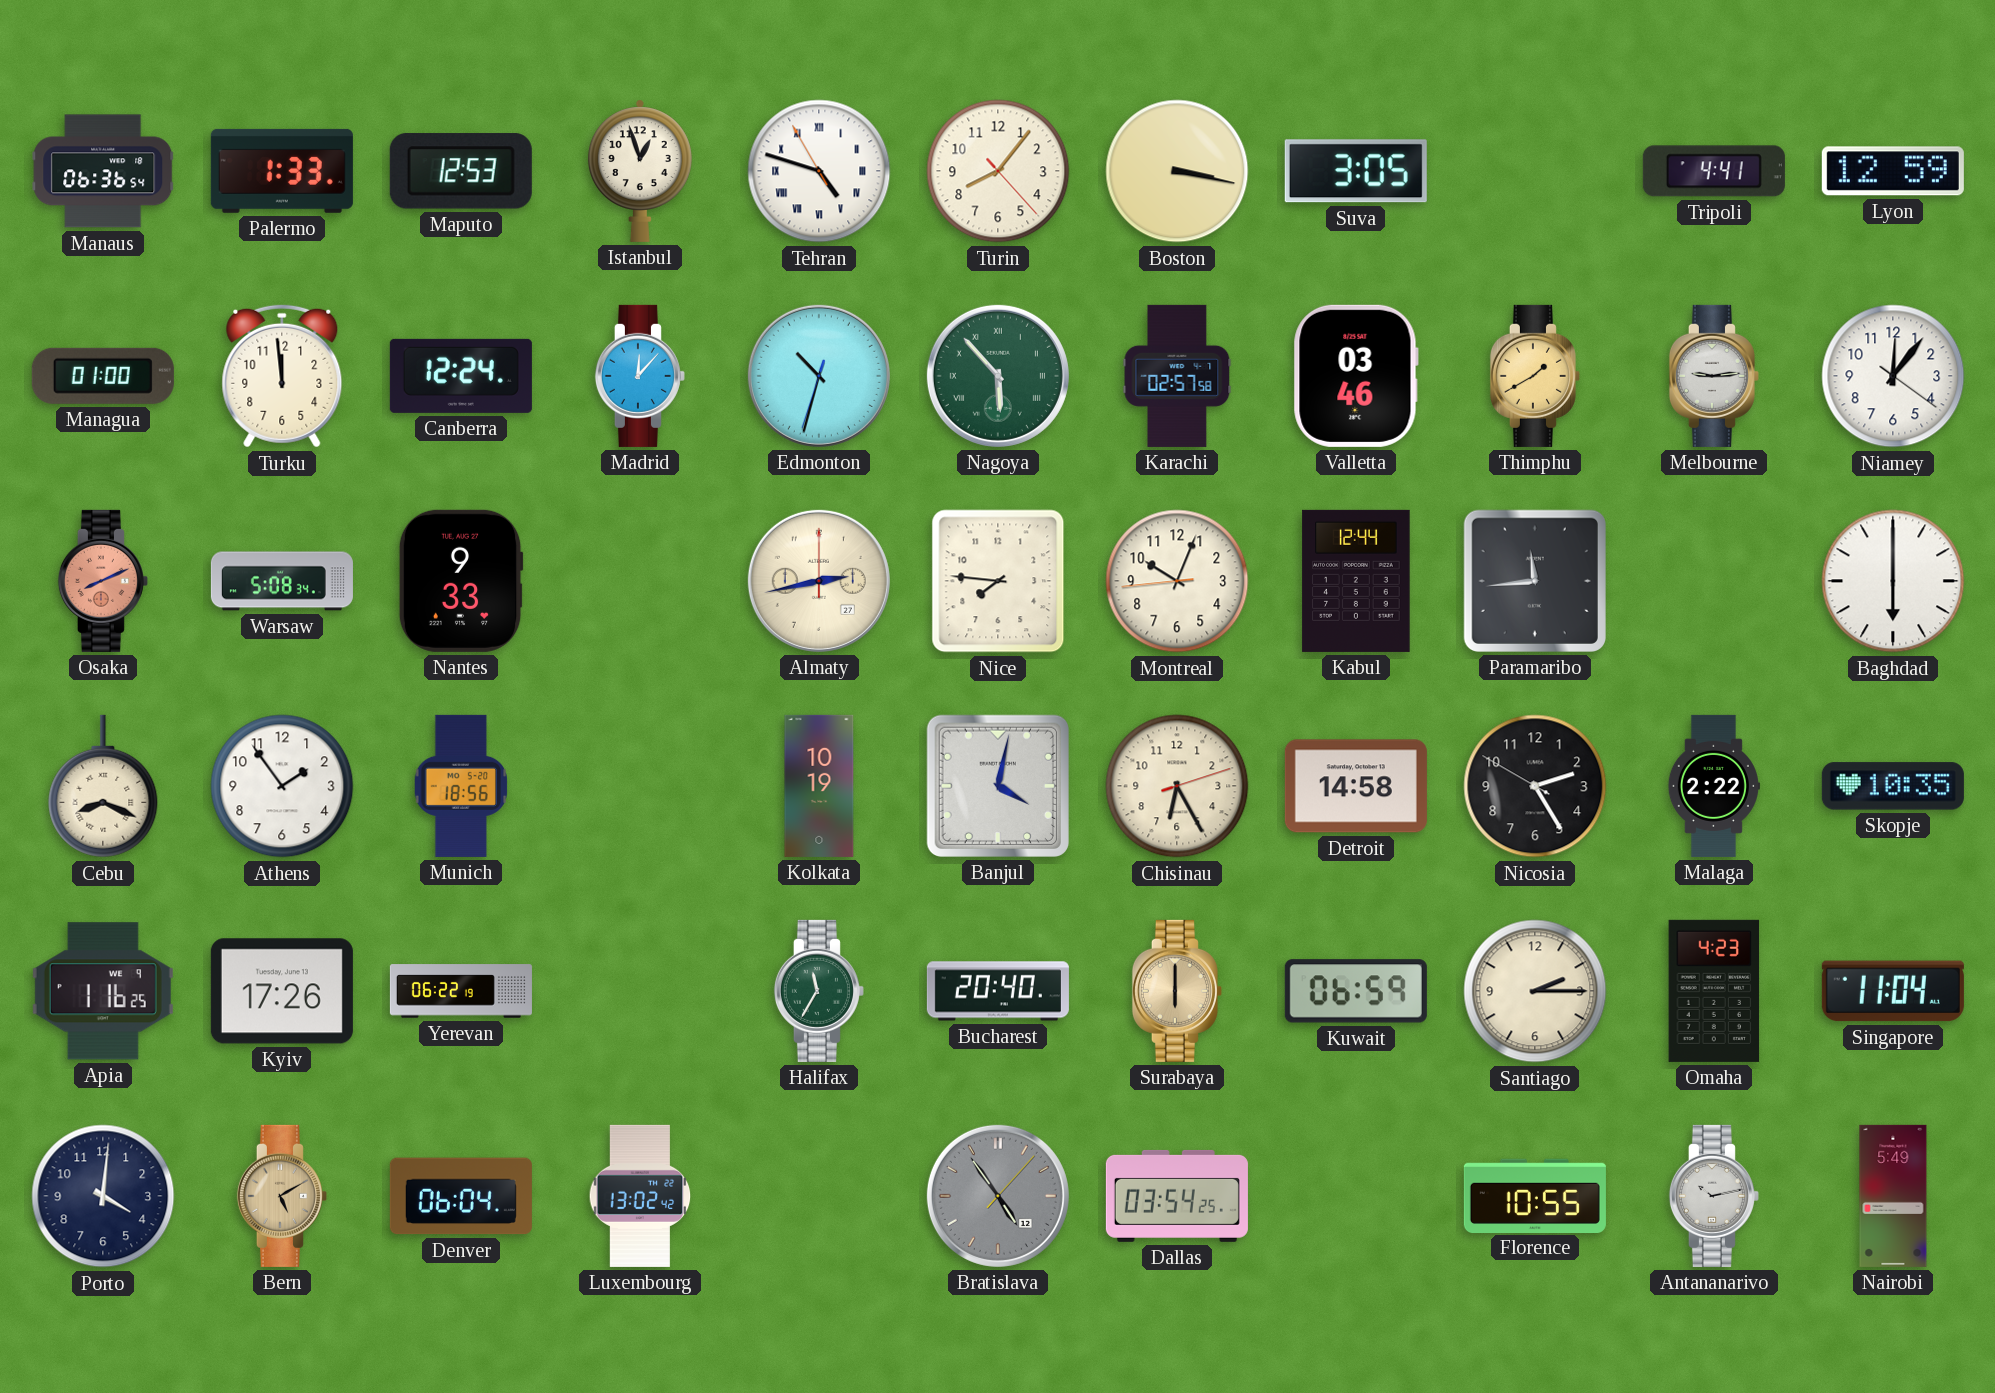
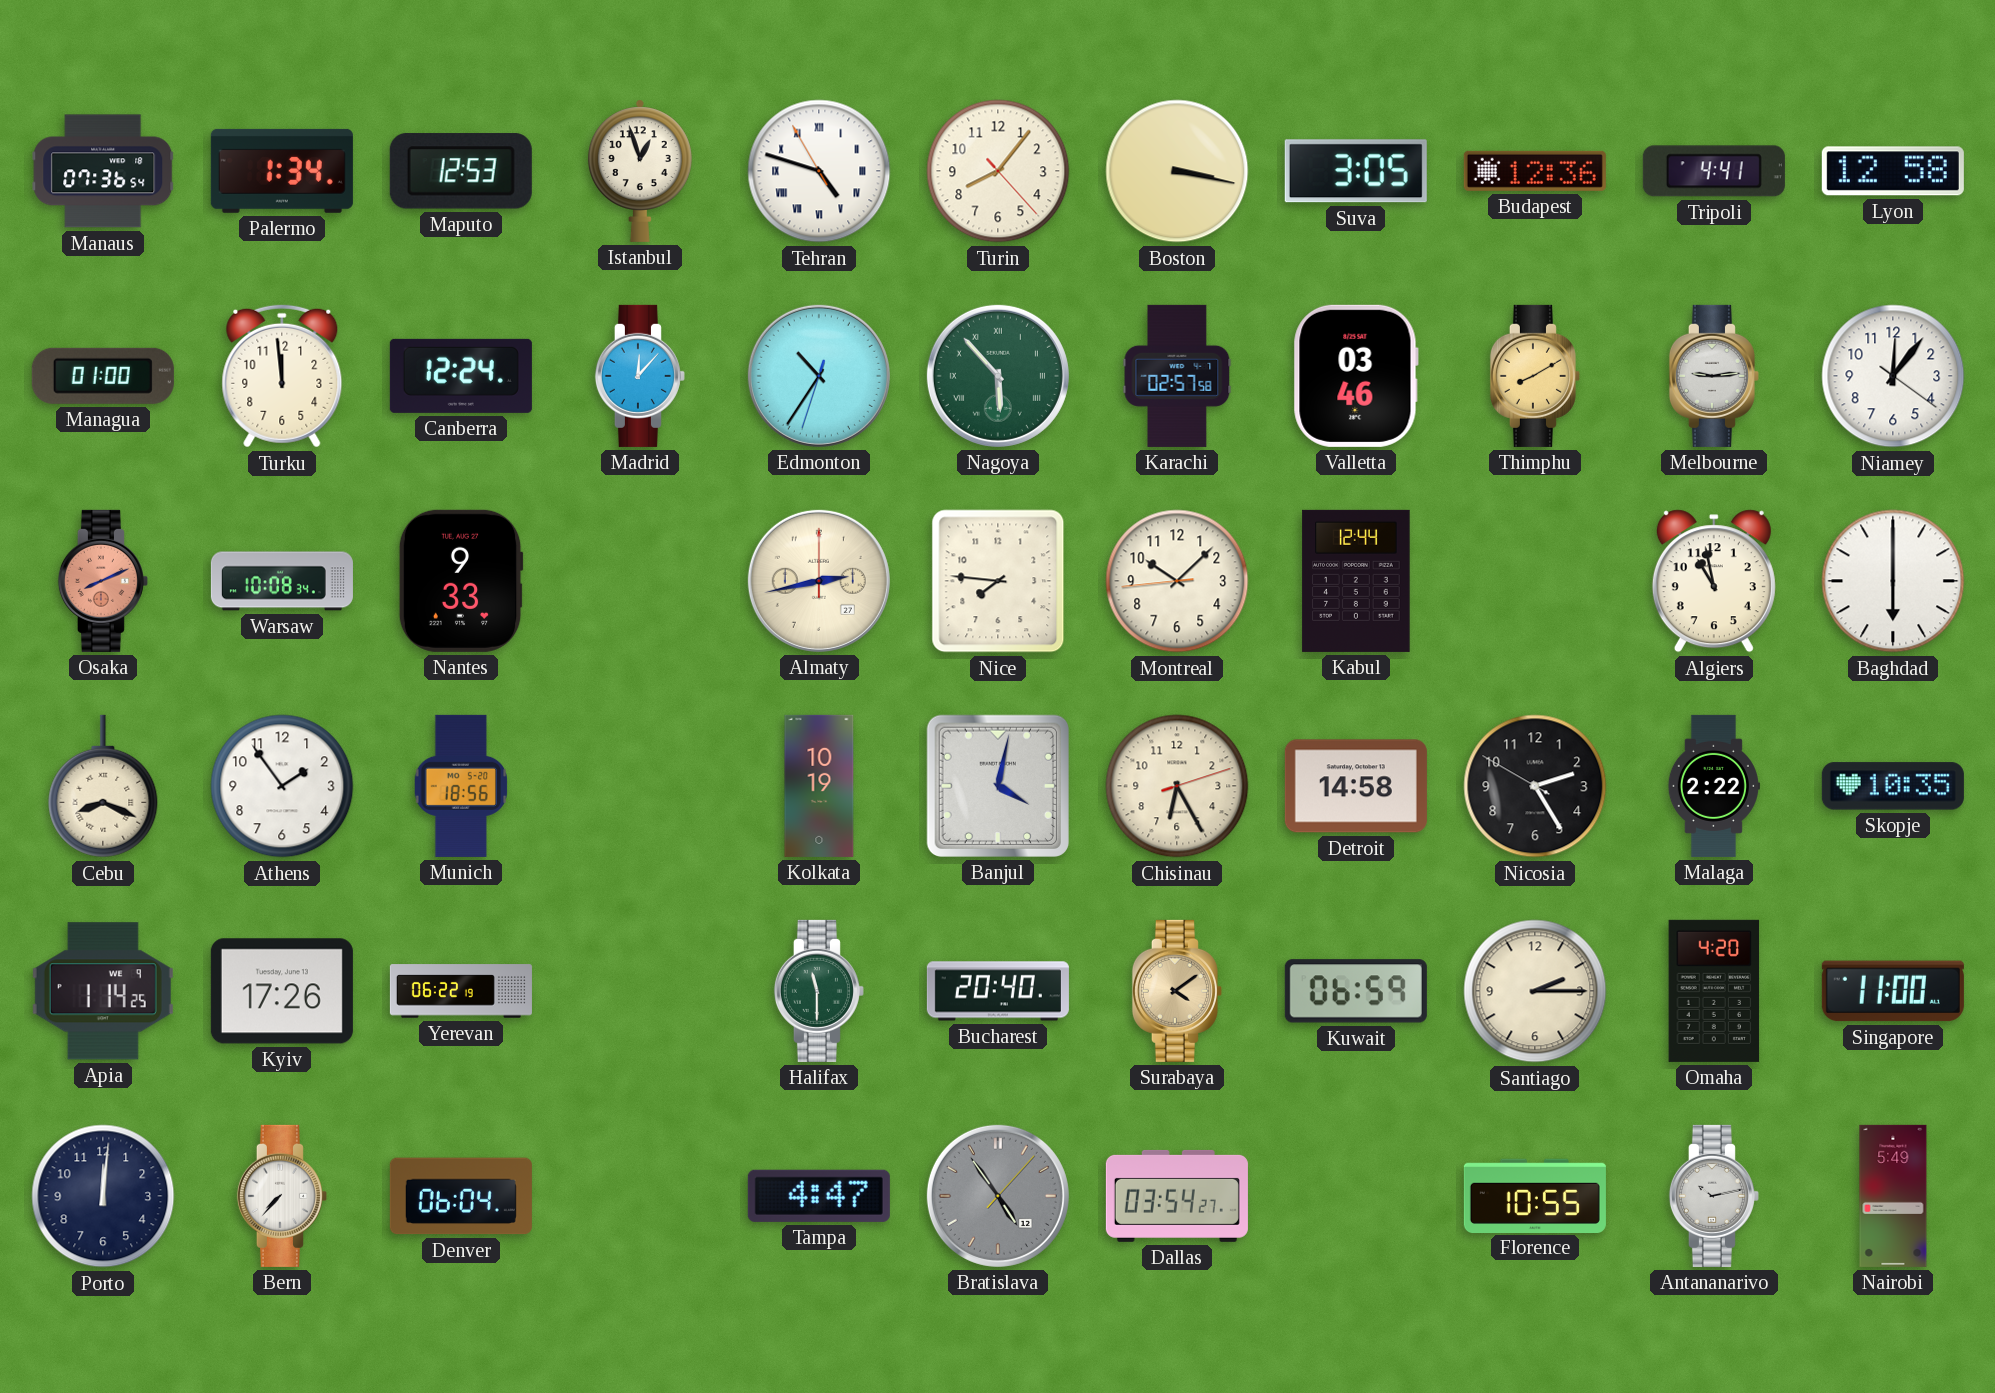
Manaus: 06:36 -> 07:36 (103, 171)
Palermo: 1:33 -> 1:34 (282, 171)
Budapest: none -> 12:36 (1535, 171)
Lyon: 12:59 -> 12:58 (1893, 171)
Edmonton: 10:32 -> 10:35 (819, 376)
Thimphu: 1:40 -> 8:10 (1535, 376)
Warsaw: 5:08 -> 10:08 (282, 581)
Montreal: 10:03 -> 10:07 (1177, 581)
Paramaribo: 11:44 -> none (1535, 581)
Algiers: none -> 10:58 (1714, 581)
Apia: 1:16 -> 1:14 (103, 991)
Halifax: 11:35 -> 11:30 (819, 991)
Surabaya: 6:00 -> 4:09 (1177, 991)
Omaha: 4:23 -> 4:20 (1714, 991)
Singapore: 11:04 -> 11:00 (1893, 991)
Porto: 4:01 -> 12:01 (103, 1196)
Bern: 5:10 -> 7:37 (282, 1196)
Bern dial: champagne -> white (282, 1196)
Luxembourg: 13:02 -> none (640, 1196)
Tampa: none -> 4:47 (819, 1196)
Dallas: 03:54:25 -> 03:54:27 (1177, 1196)
